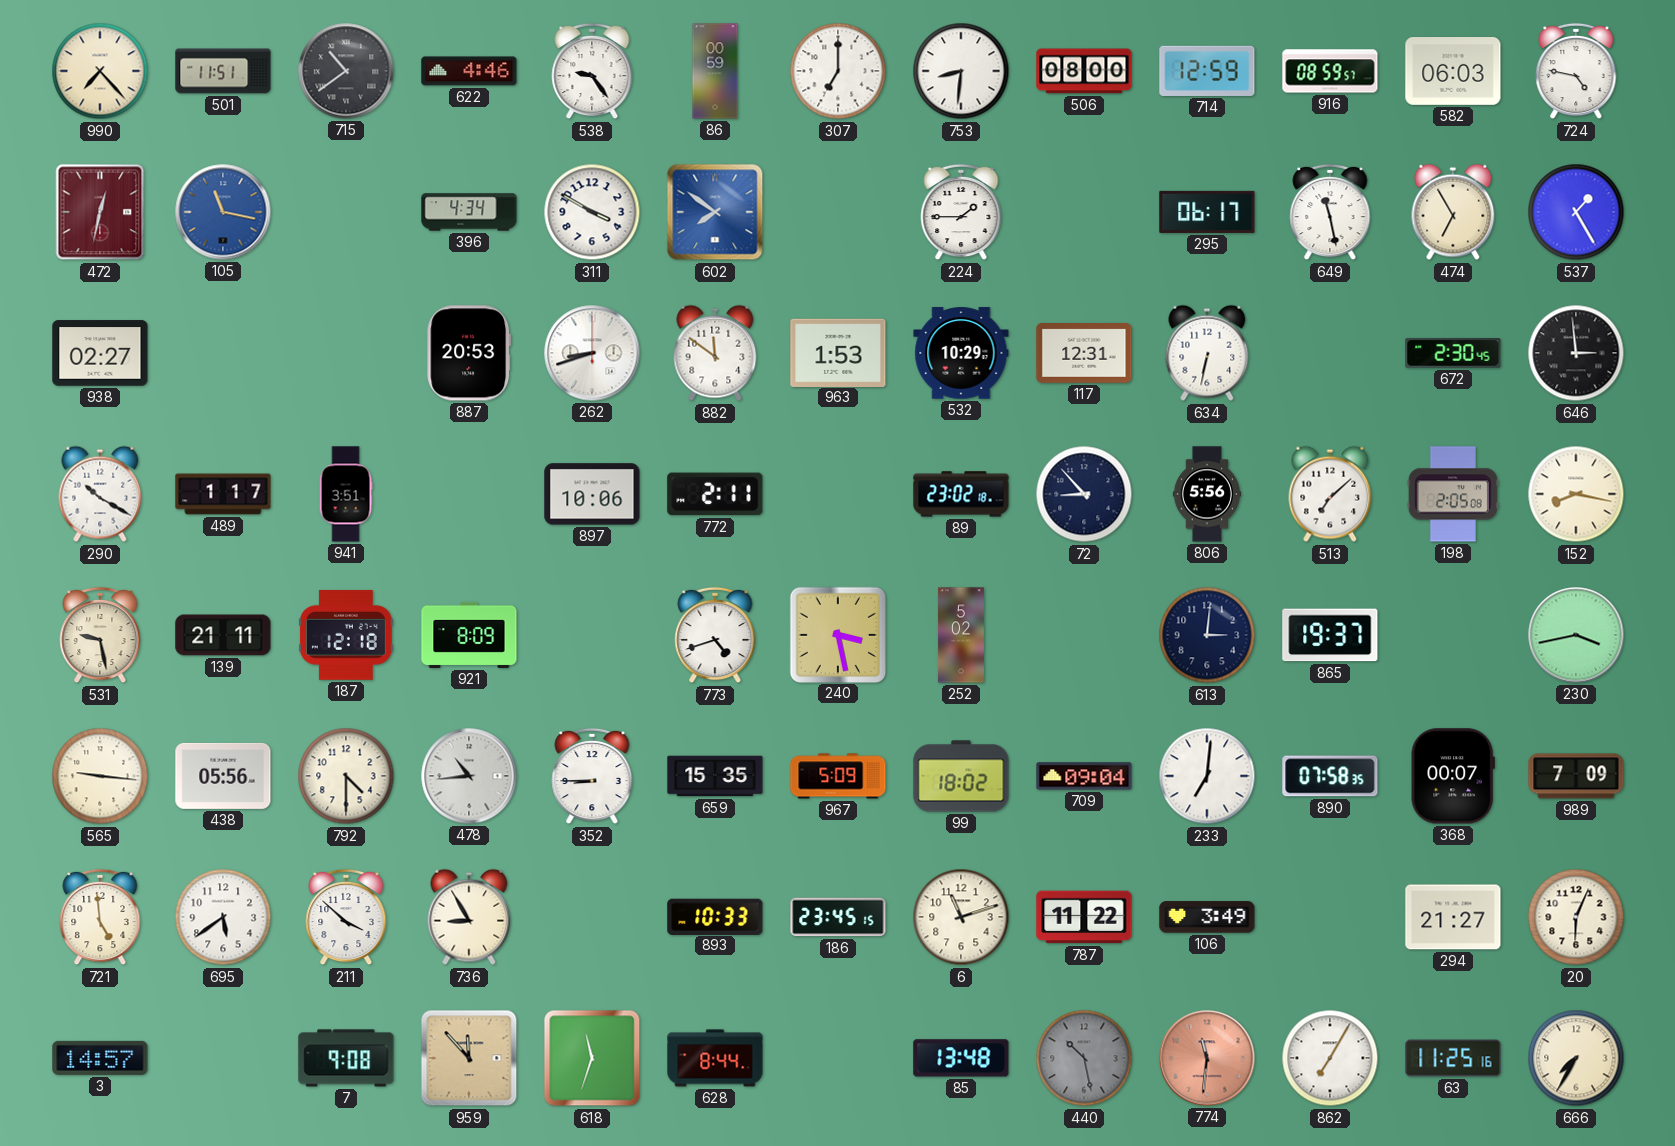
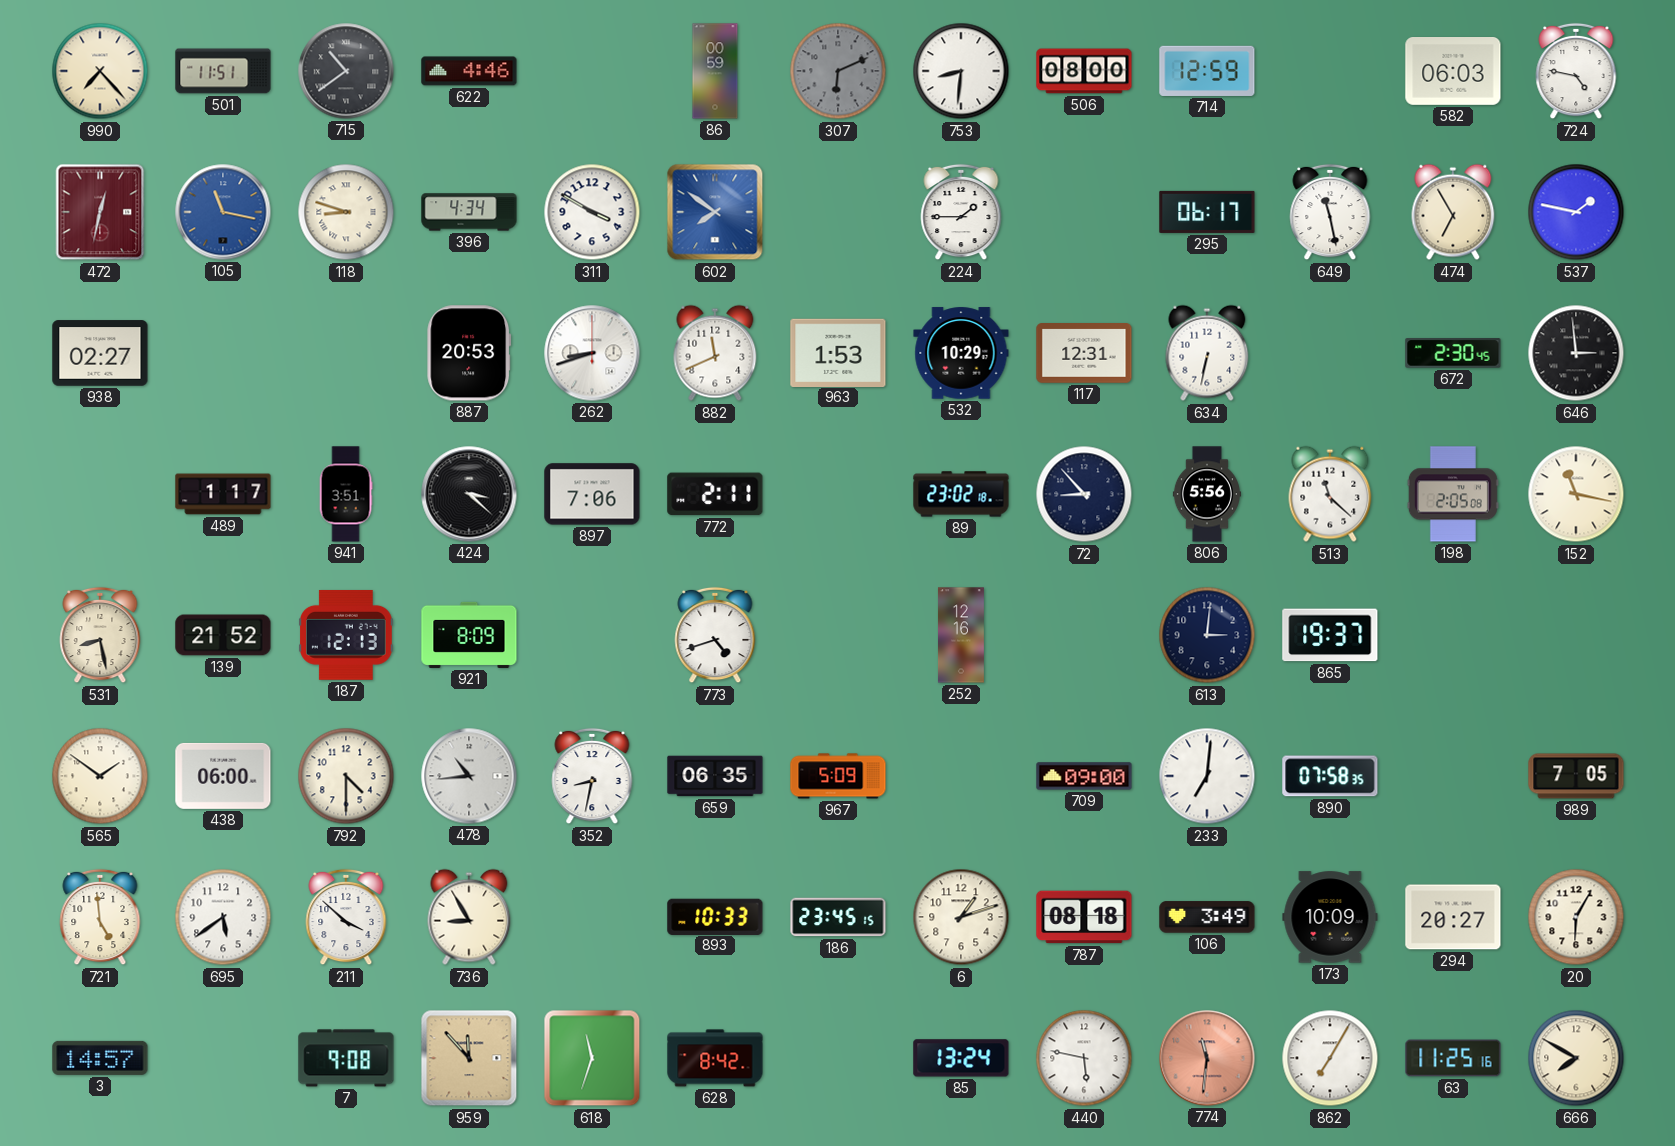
538: 9:24 -> none (592, 71)
307: 7:00 -> 6:11 (838, 71)
307 dial: white -> grey (838, 71)
916: 08:59 -> none (1330, 71)
118: none -> 8:48 (346, 212)
537: 1:25 -> 1:47 (1576, 212)
882: 11:51 -> 11:41 (715, 353)
290: 10:20 -> none (100, 494)
424: none -> 3:22 (469, 494)
897: 10:06 -> 7:06 (592, 494)
513: 7:08 -> 11:22 (1330, 494)
152: 8:17 -> 11:17 (1576, 494)
531: 9:28 -> 8:28 (100, 635)
139: 21:11 -> 21:52 (223, 635)
187: 12:18 -> 12:13 (347, 635)
240: 3:28 -> none (837, 634)
252: 5:02 -> 12:16 (961, 635)
230: 3:43 -> none (1576, 635)
565: 9:16 -> 1:51 (100, 776)
438: 05:56 -> 06:00 (223, 776)
352: 8:45 -> 8:32 (592, 776)
659: 15:35 -> 06:35 (715, 776)
99: 18:02 -> none (961, 776)
709: 09:04 -> 09:00 (1084, 776)
368: 00:07 -> none (1453, 776)
989: 7:09 -> 7:05 (1576, 776)
6: 11:12 -> 1:12 (961, 917)
787: 11:22 -> 08:18 (1084, 917)
173: none -> 10:09 (1330, 917)
294: 21:27 -> 20:27 (1453, 917)
20: 6:04 -> 6:05 (1576, 917)
628: 8:44 -> 8:42 (715, 1058)
85: 13:48 -> 13:24 (961, 1058)
440: 10:28 -> 5:47 (1084, 1058)
440 dial: grey -> white (1084, 1058)
666: 7:35 -> 7:50 (1576, 1058)
